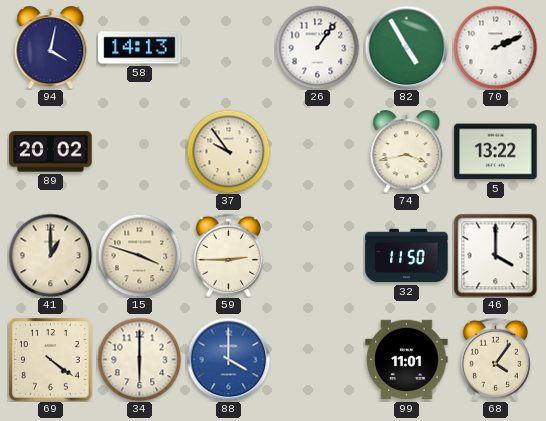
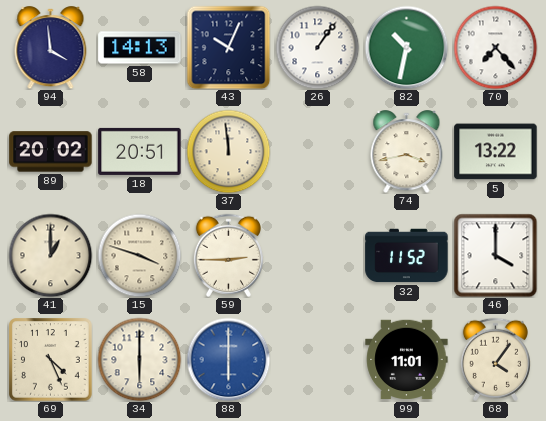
94: 4:02 -> 3:59 (51, 48)
43: none -> 10:04 (228, 47)
82: 4:55 -> 10:32 (406, 47)
70: 2:11 -> 7:23 (495, 47)
18: none -> 20:51 (140, 151)
37: 9:54 -> 11:59 (228, 151)
32: 11:50 -> 11:52 (407, 256)
69: 4:21 -> 4:26 (51, 360)
88: 4:00 -> 6:00 (228, 359)
